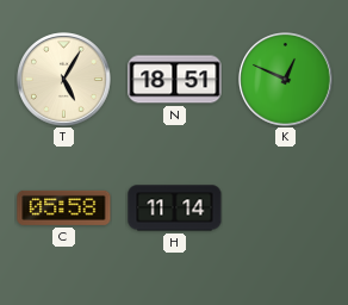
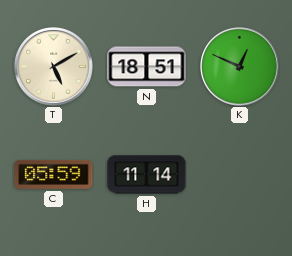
T: 5:05 -> 5:10 (54, 67)
C: 05:58 -> 05:59 (54, 174)
